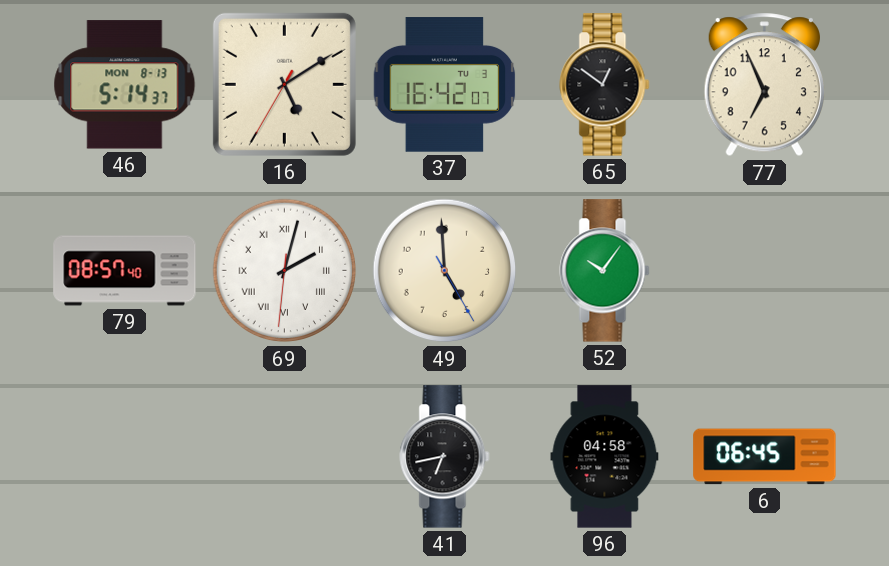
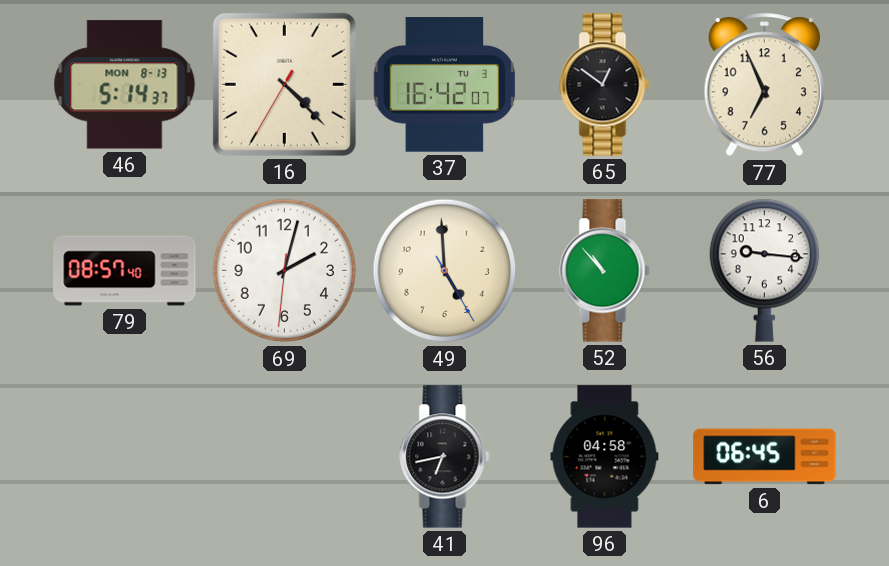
16: 5:09 -> 4:22 (284, 84)
69 numerals: Roman -> Arabic (285, 271)
52: 10:06 -> 10:53 (605, 271)
56: none -> 9:16 (764, 270)
